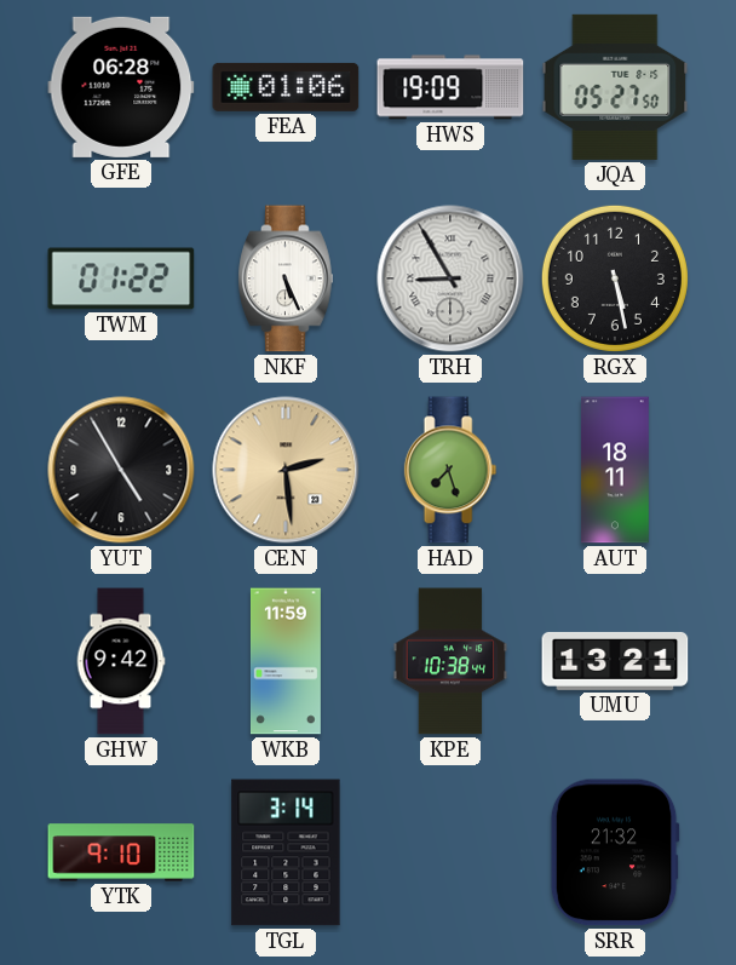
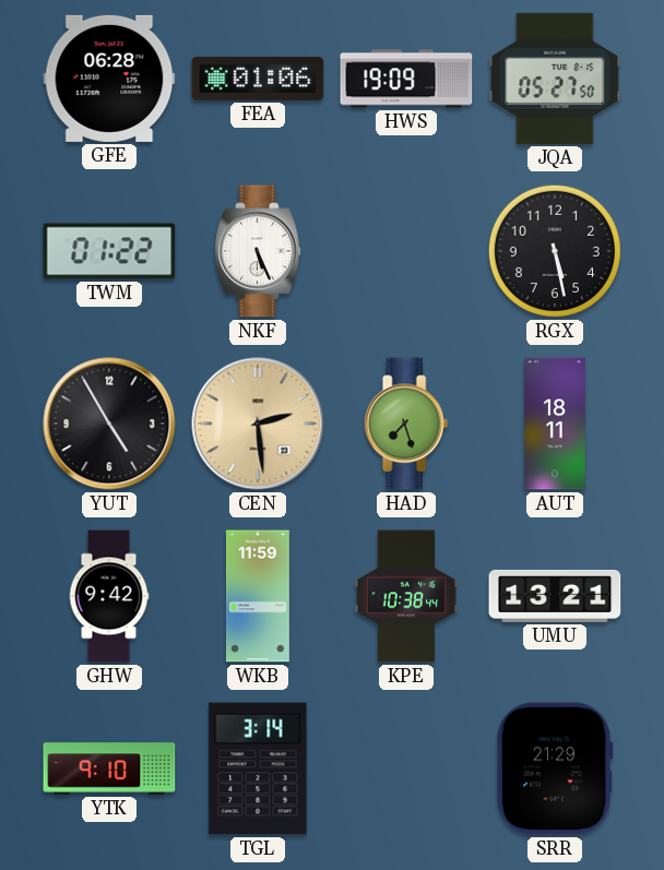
TRH: 8:55 -> none (450, 278)
SRR: 21:32 -> 21:29 (555, 768)
